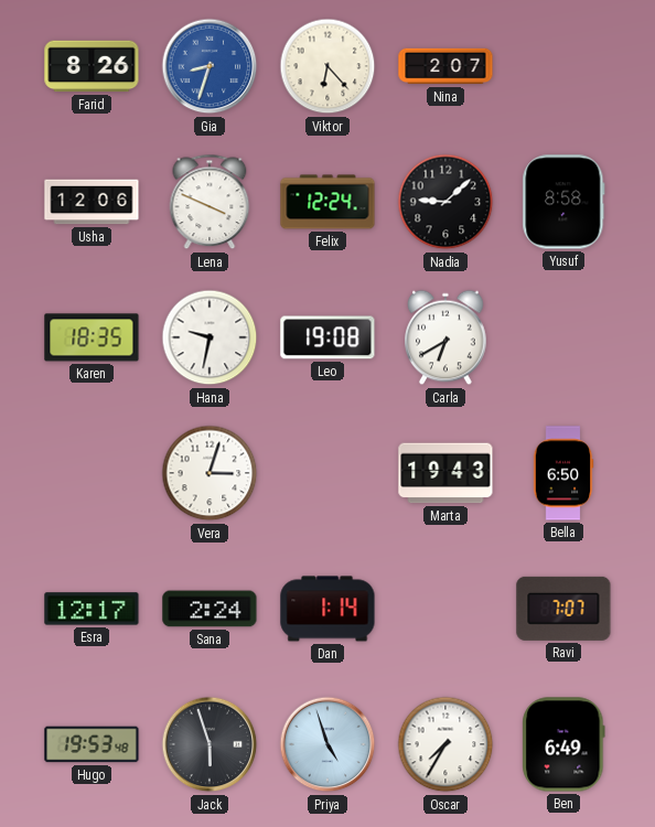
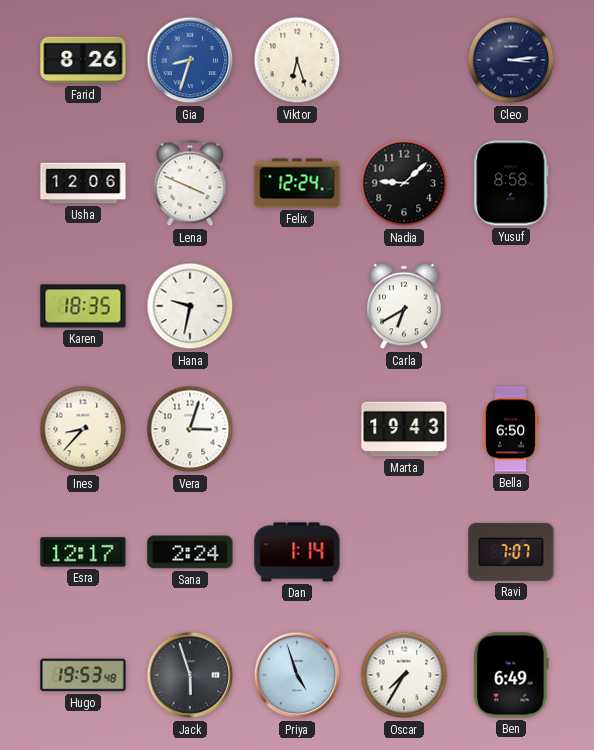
Viktor: 6:23 -> 6:27 (297, 60)
Nina: 2:07 -> none (445, 66)
Cleo: none -> 3:14 (511, 60)
Leo: 19:08 -> none (327, 337)
Ines: none -> 8:37 (83, 429)
